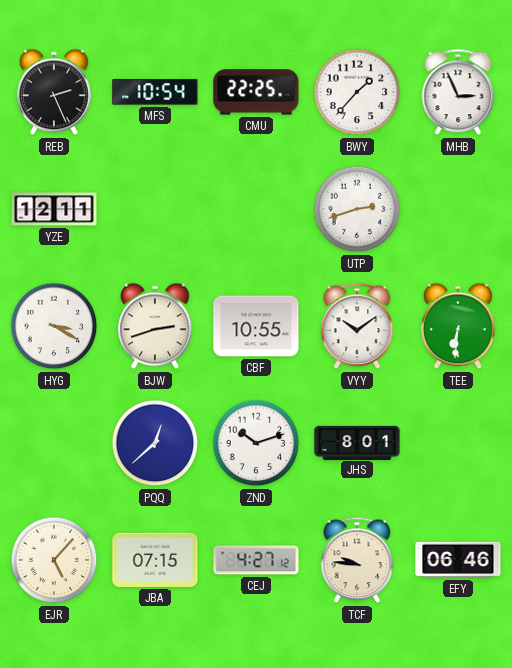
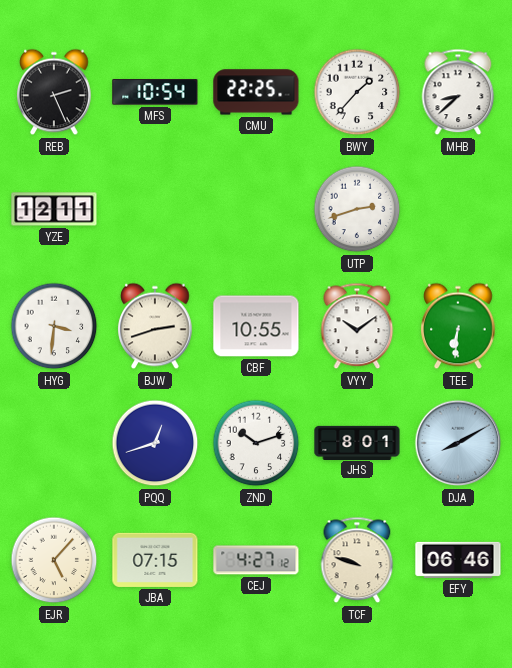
MHB: 2:56 -> 8:38 (458, 92)
HYG: 3:20 -> 3:31 (54, 326)
PQQ: 12:38 -> 12:42 (155, 443)
DJA: none -> 8:10 (458, 443)
TCF: 9:46 -> 9:48 (357, 560)
